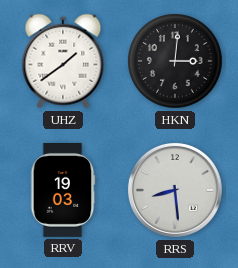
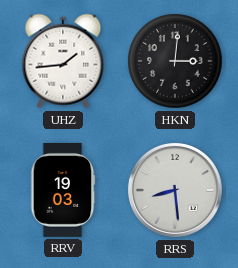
UHZ: 1:39 -> 1:44 (63, 61)
